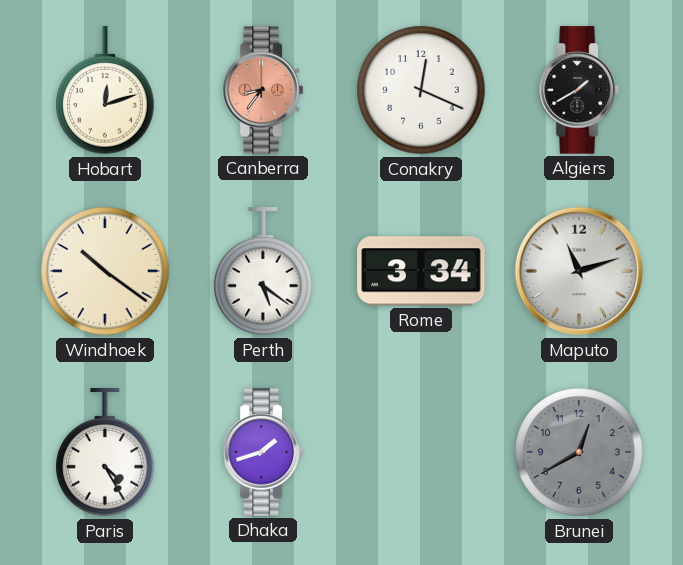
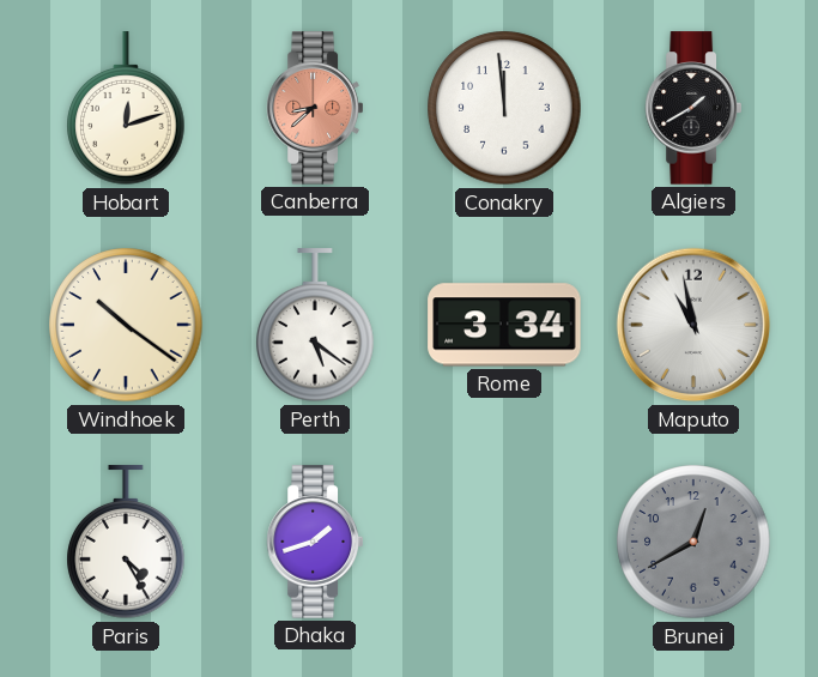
Canberra: 8:36 -> 8:38 (314, 108)
Conakry: 12:19 -> 11:59 (504, 108)
Maputo: 11:12 -> 10:58 (693, 325)
